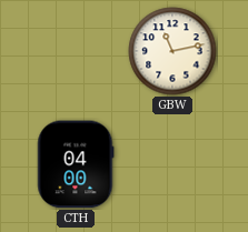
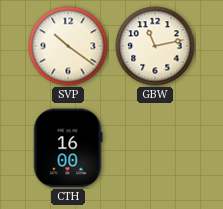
SVP: none -> 10:21 (68, 46)
CTH: 04:00 -> 16:00 (68, 148)
